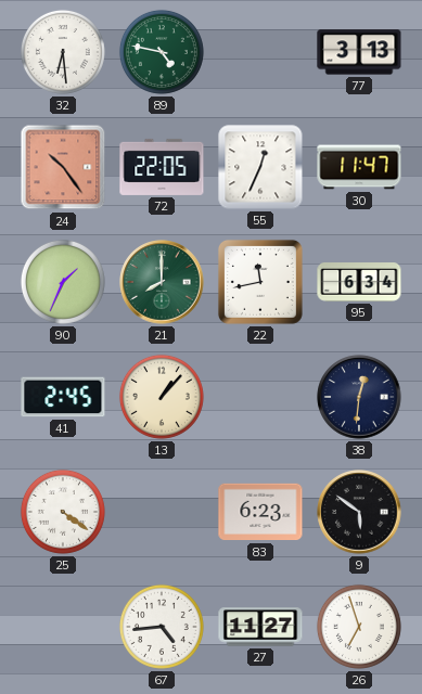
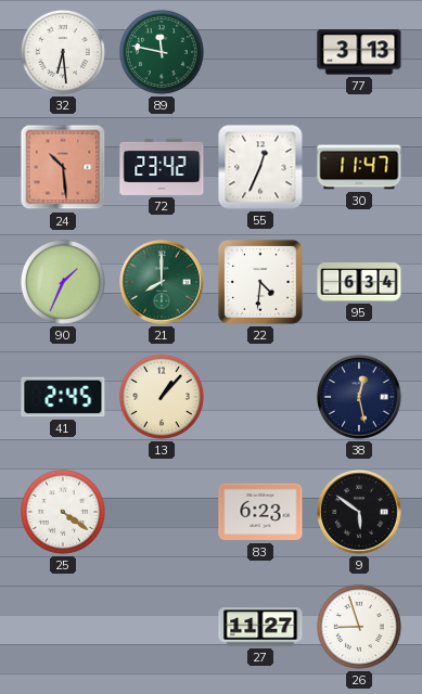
89: 4:47 -> 11:47 (162, 52)
24: 10:24 -> 10:29 (63, 167)
72: 22:05 -> 23:42 (162, 167)
22: 11:43 -> 4:31 (260, 282)
38: 12:31 -> 12:28 (359, 397)
67: 4:44 -> none (162, 627)
26: 6:57 -> 8:57 (359, 627)
